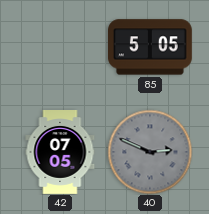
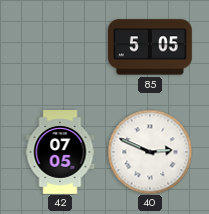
40 dial: grey -> white (150, 152)
